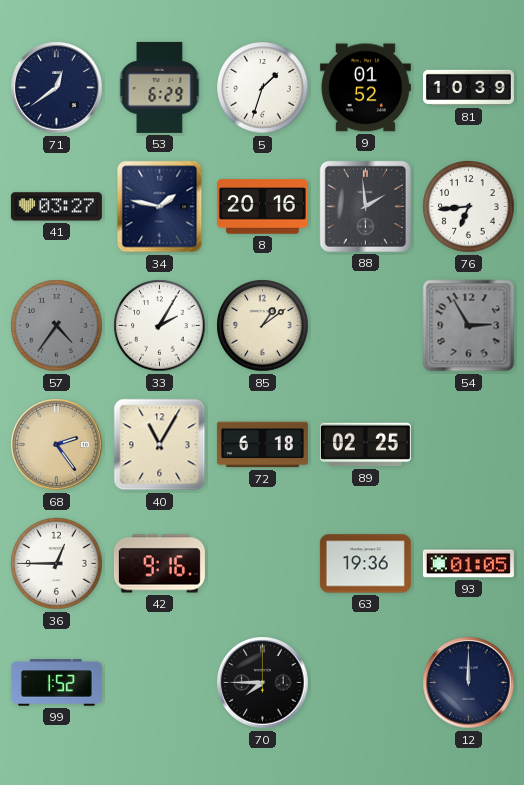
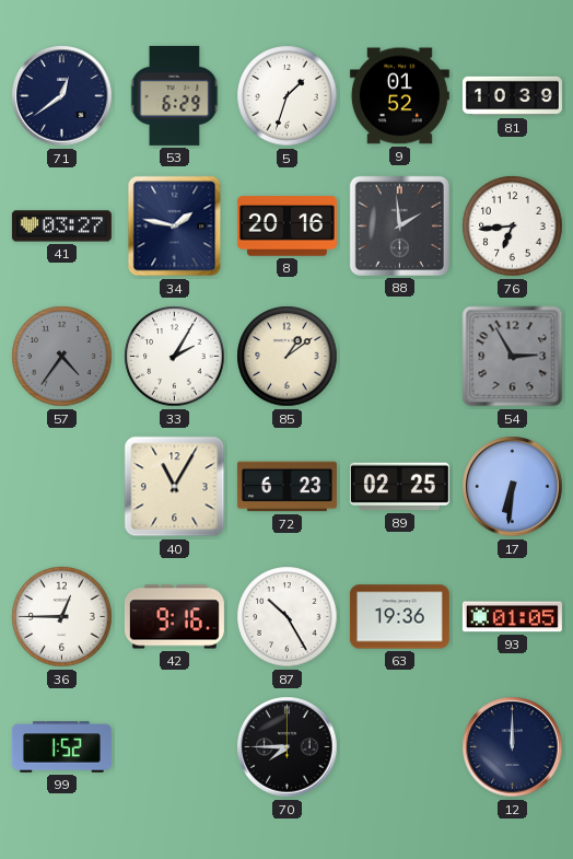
68: 2:24 -> none (57, 445)
72: 6:18 -> 6:23 (286, 487)
17: none -> 6:31 (513, 487)
87: none -> 10:25 (288, 617)
